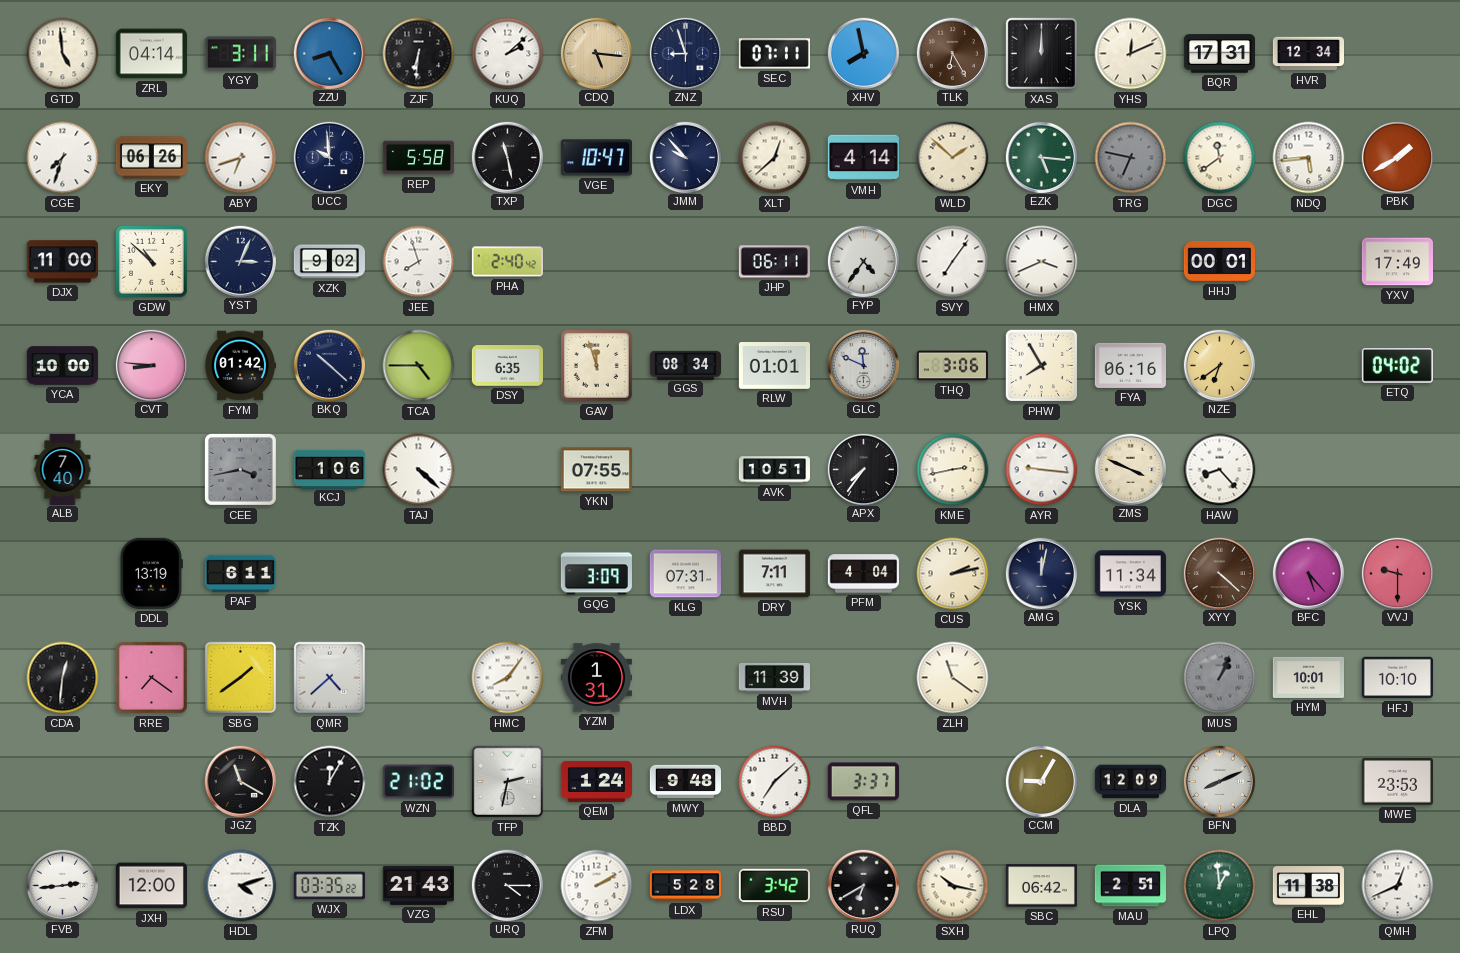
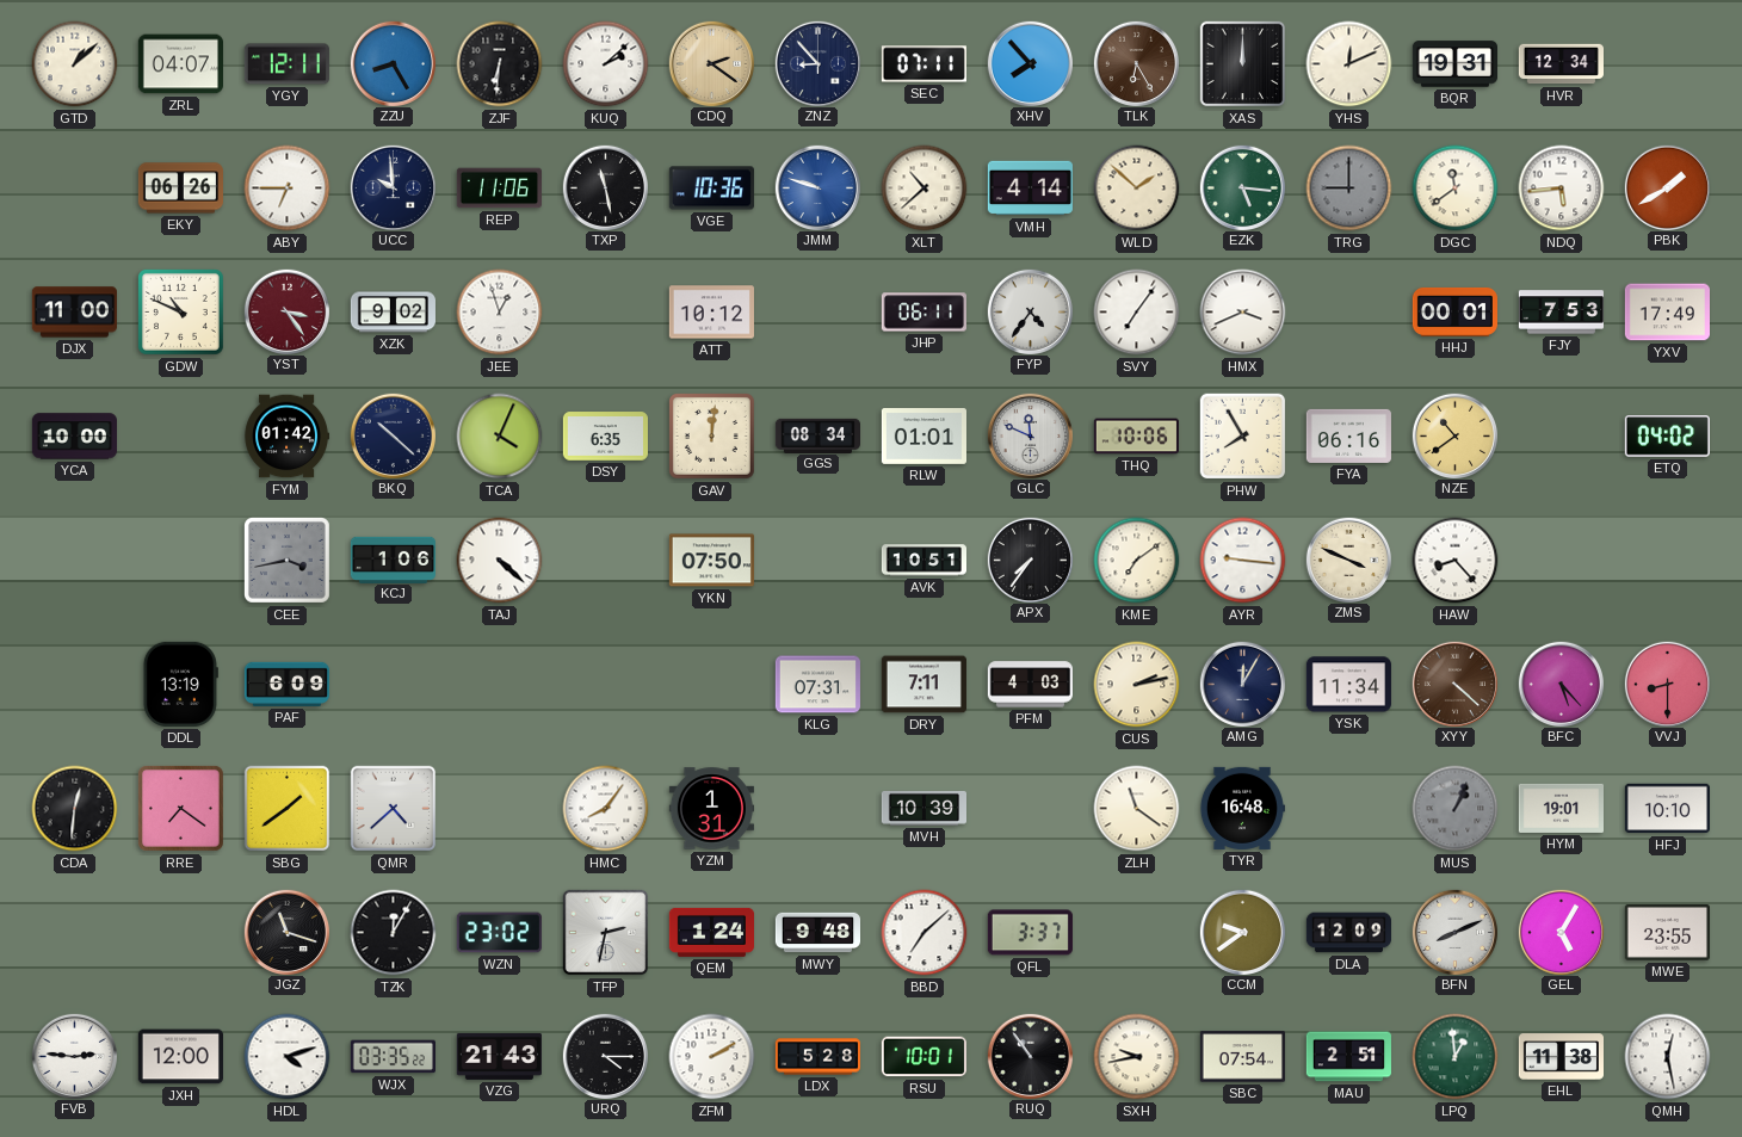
GTD: 4:59 -> 1:08 (75, 64)
ZRL: 04:14 -> 04:07 (180, 64)
YGY: 3:11 -> 12:11 (286, 64)
CDQ: 5:16 -> 2:21 (711, 63)
ZNZ: 8:57 -> 8:53 (817, 63)
XHV: 7:58 -> 7:53 (1030, 63)
BQR: 17:31 -> 19:31 (1454, 64)
CGE: 7:33 -> none (63, 158)
ABY: 6:42 -> 6:45 (288, 189)
REP: 5:58 -> 11:06 (499, 189)
VGE: 10:47 -> 10:36 (711, 189)
JMM: 9:53 -> 9:48 (817, 187)
JMM dial: navy -> blue (817, 187)
XLT: 12:38 -> 10:38 (925, 189)
TRG: 6:47 -> 9:00 (1349, 189)
GDW: 10:52 -> 10:49 (180, 311)
YST: 3:04 -> 3:24 (286, 311)
YST dial: navy -> burgundy (286, 311)
JEE: 7:57 -> 12:57 (500, 313)
PHA: 2:40 -> none (507, 262)
ATT: none -> 10:12 (711, 313)
FJY: none -> 7:53 (1561, 313)
CVT: 8:46 -> none (151, 365)
TCA: 4:45 -> 4:04 (500, 437)
GAV: 11:57 -> 12:01 (711, 435)
THQ: 3:06 -> 10:06 (1136, 437)
NZE: 6:39 -> 10:39 (1454, 435)
ALB: 7:40 -> none (63, 469)
YKN: 07:55 -> 07:50 (711, 561)
KME: 2:43 -> 7:09 (1137, 561)
PAF: 6:11 -> 6:09 (286, 684)
GQG: 3:09 -> none (596, 574)
PFM: 4:04 -> 4:03 (1030, 685)
AMG: 12:02 -> 12:05 (1242, 684)
VVJ: 9:30 -> 8:30 (1667, 684)
MVH: 11:39 -> 10:39 (923, 808)
TYR: none -> 16:48 (1242, 808)
HYM: 10:01 -> 19:01 (1561, 808)
JGZ: 11:20 -> 11:18 (286, 932)
WZN: 21:02 -> 23:02 (499, 933)
CCM: 9:05 -> 9:39 (1242, 932)
GEL: none -> 5:05 (1561, 932)
MWE: 23:53 -> 23:55 (1667, 933)
FVB: 2:44 -> 2:46 (74, 1056)
RSU: 3:42 -> 10:01 (923, 1057)
RUQ: 6:40 -> 10:54 (1030, 1056)
SXH: 10:17 -> 9:43 (1137, 1057)
SBC: 06:42 -> 07:54 (1242, 1057)
QMH: 12:41 -> 12:28 (1668, 1057)
